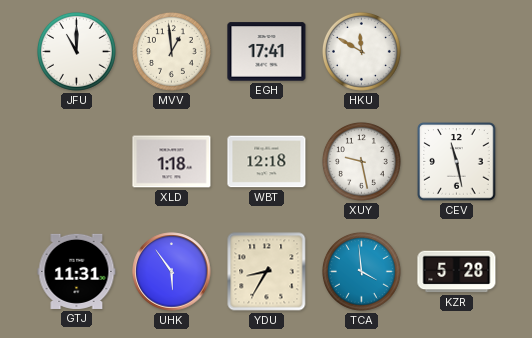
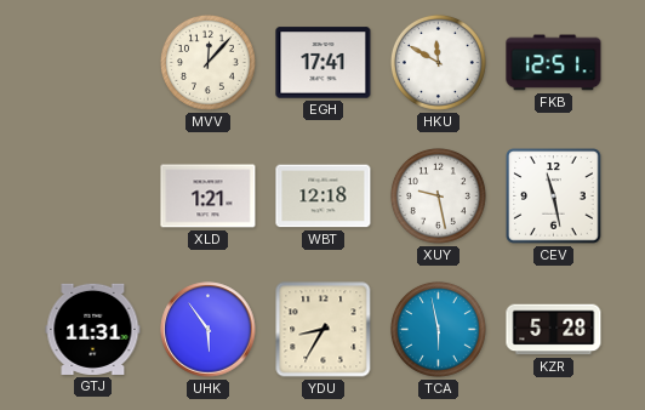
JFU: 11:00 -> none (76, 51)
MVV: 12:59 -> 12:07 (207, 62)
FKB: none -> 12:51 (554, 63)
XLD: 1:18 -> 1:21 (209, 197)
TCA: 3:59 -> 5:58 (438, 329)
